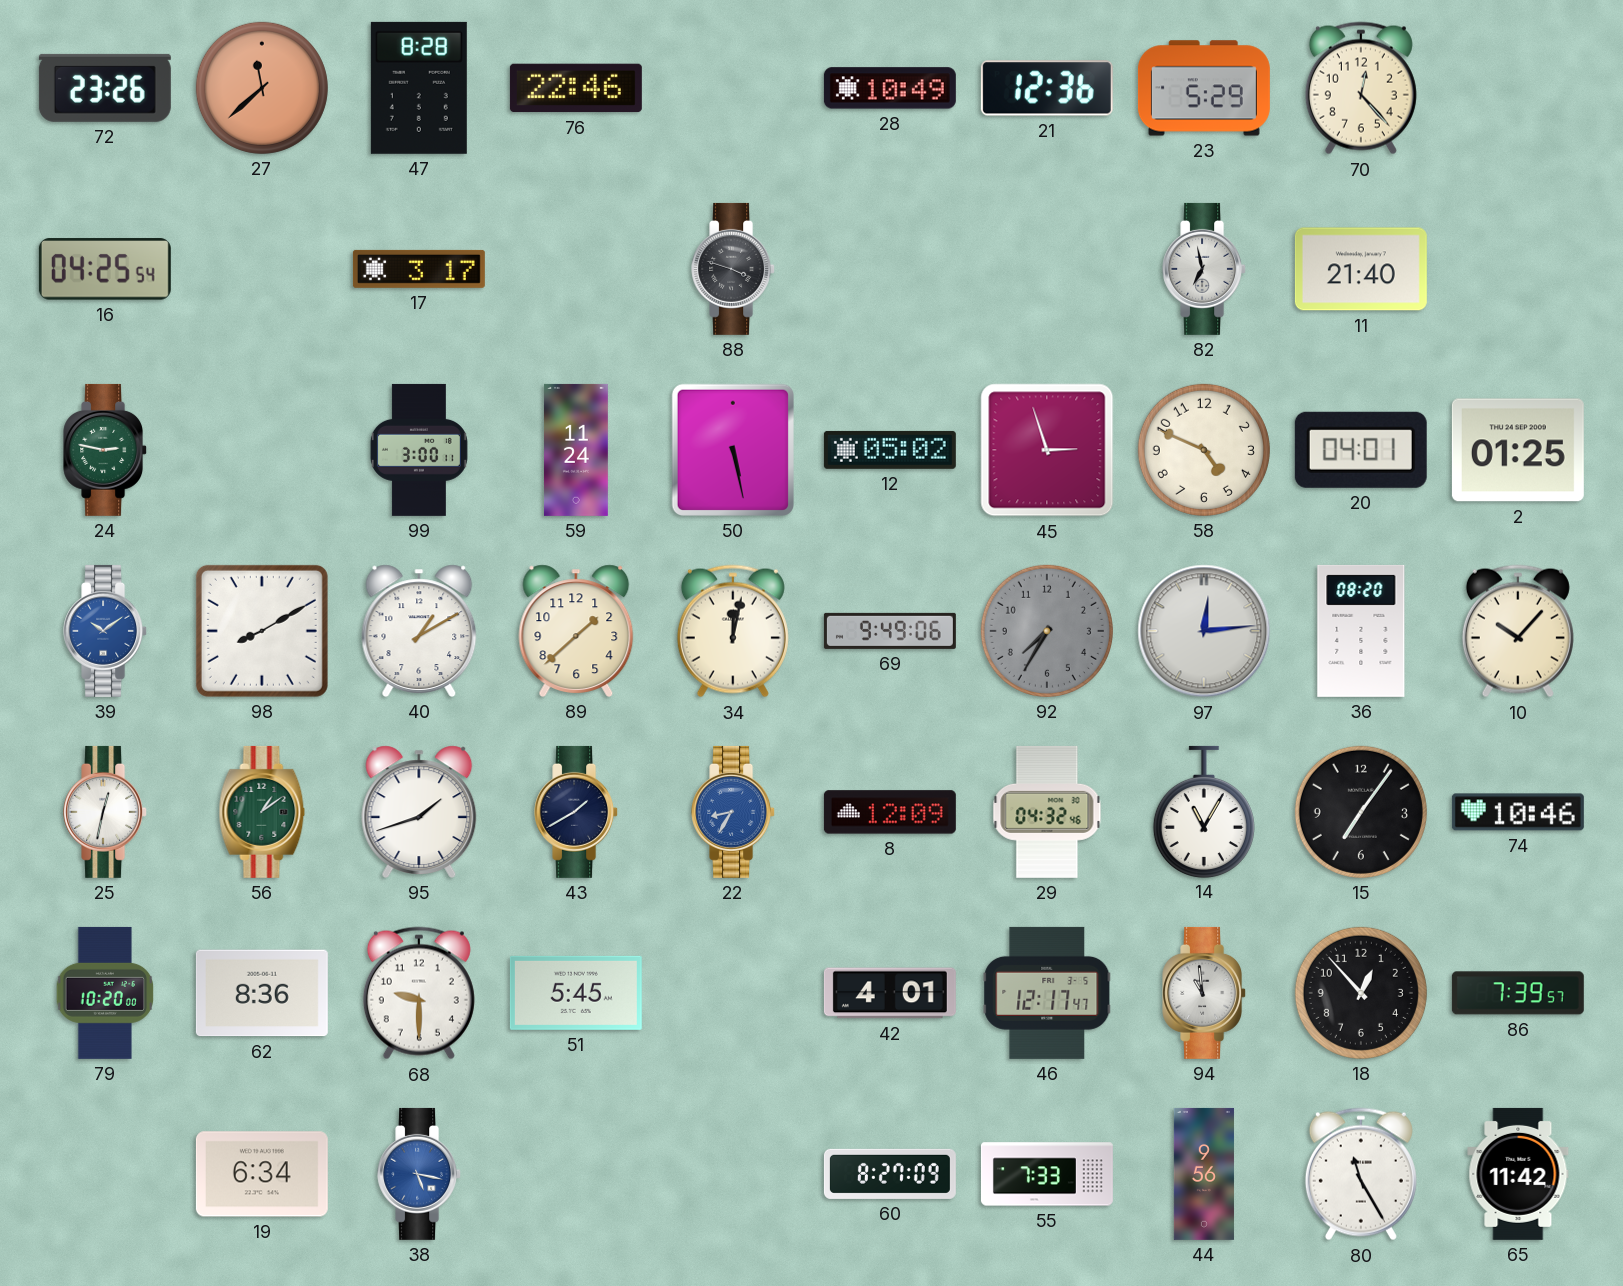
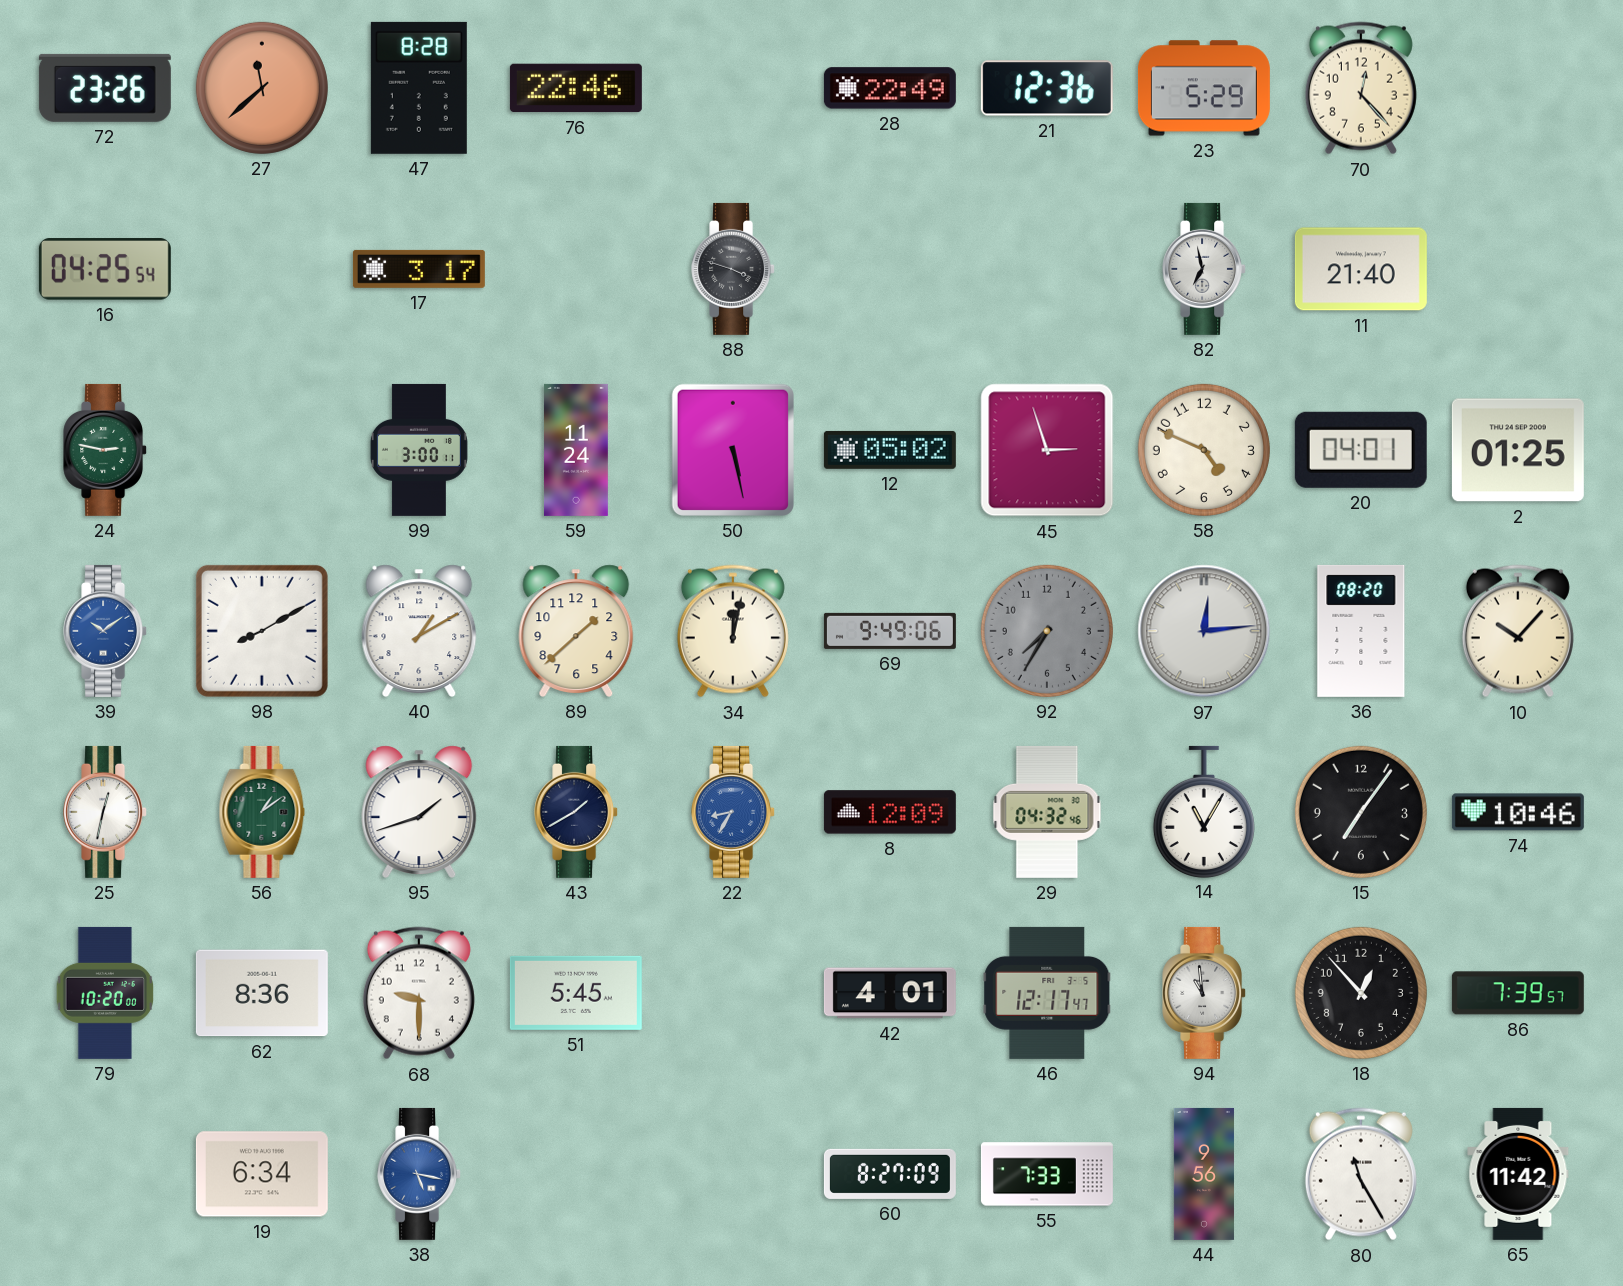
28: 10:49 -> 22:49 (890, 88)
